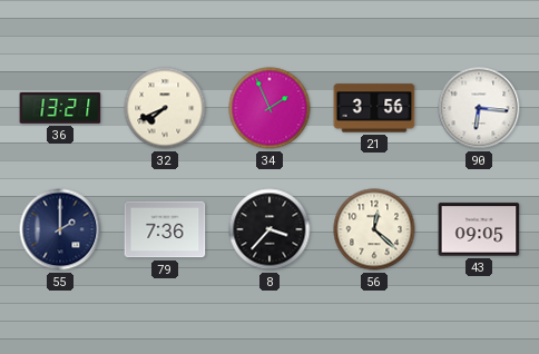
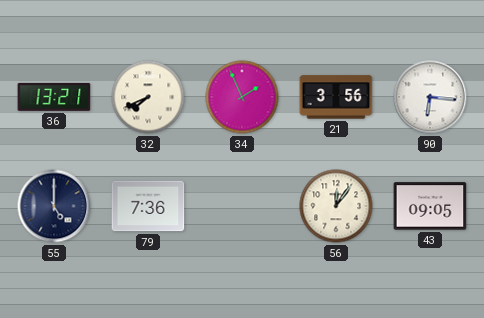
55: 2:00 -> 5:00 (54, 206)
8: 3:37 -> none (269, 229)
56: 12:22 -> 12:06 (336, 206)
